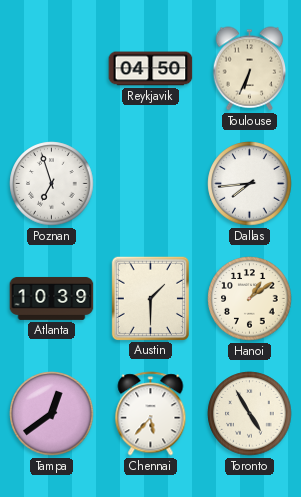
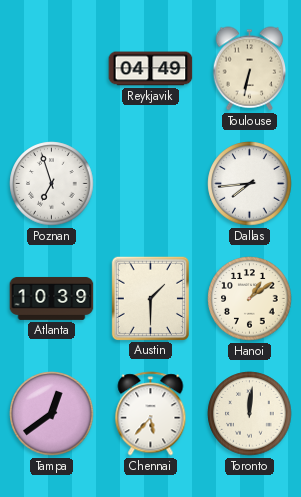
Reykjavik: 04:50 -> 04:49 (151, 69)
Toulouse: 6:34 -> 6:32 (249, 69)
Toronto: 4:55 -> 12:01 (250, 414)
